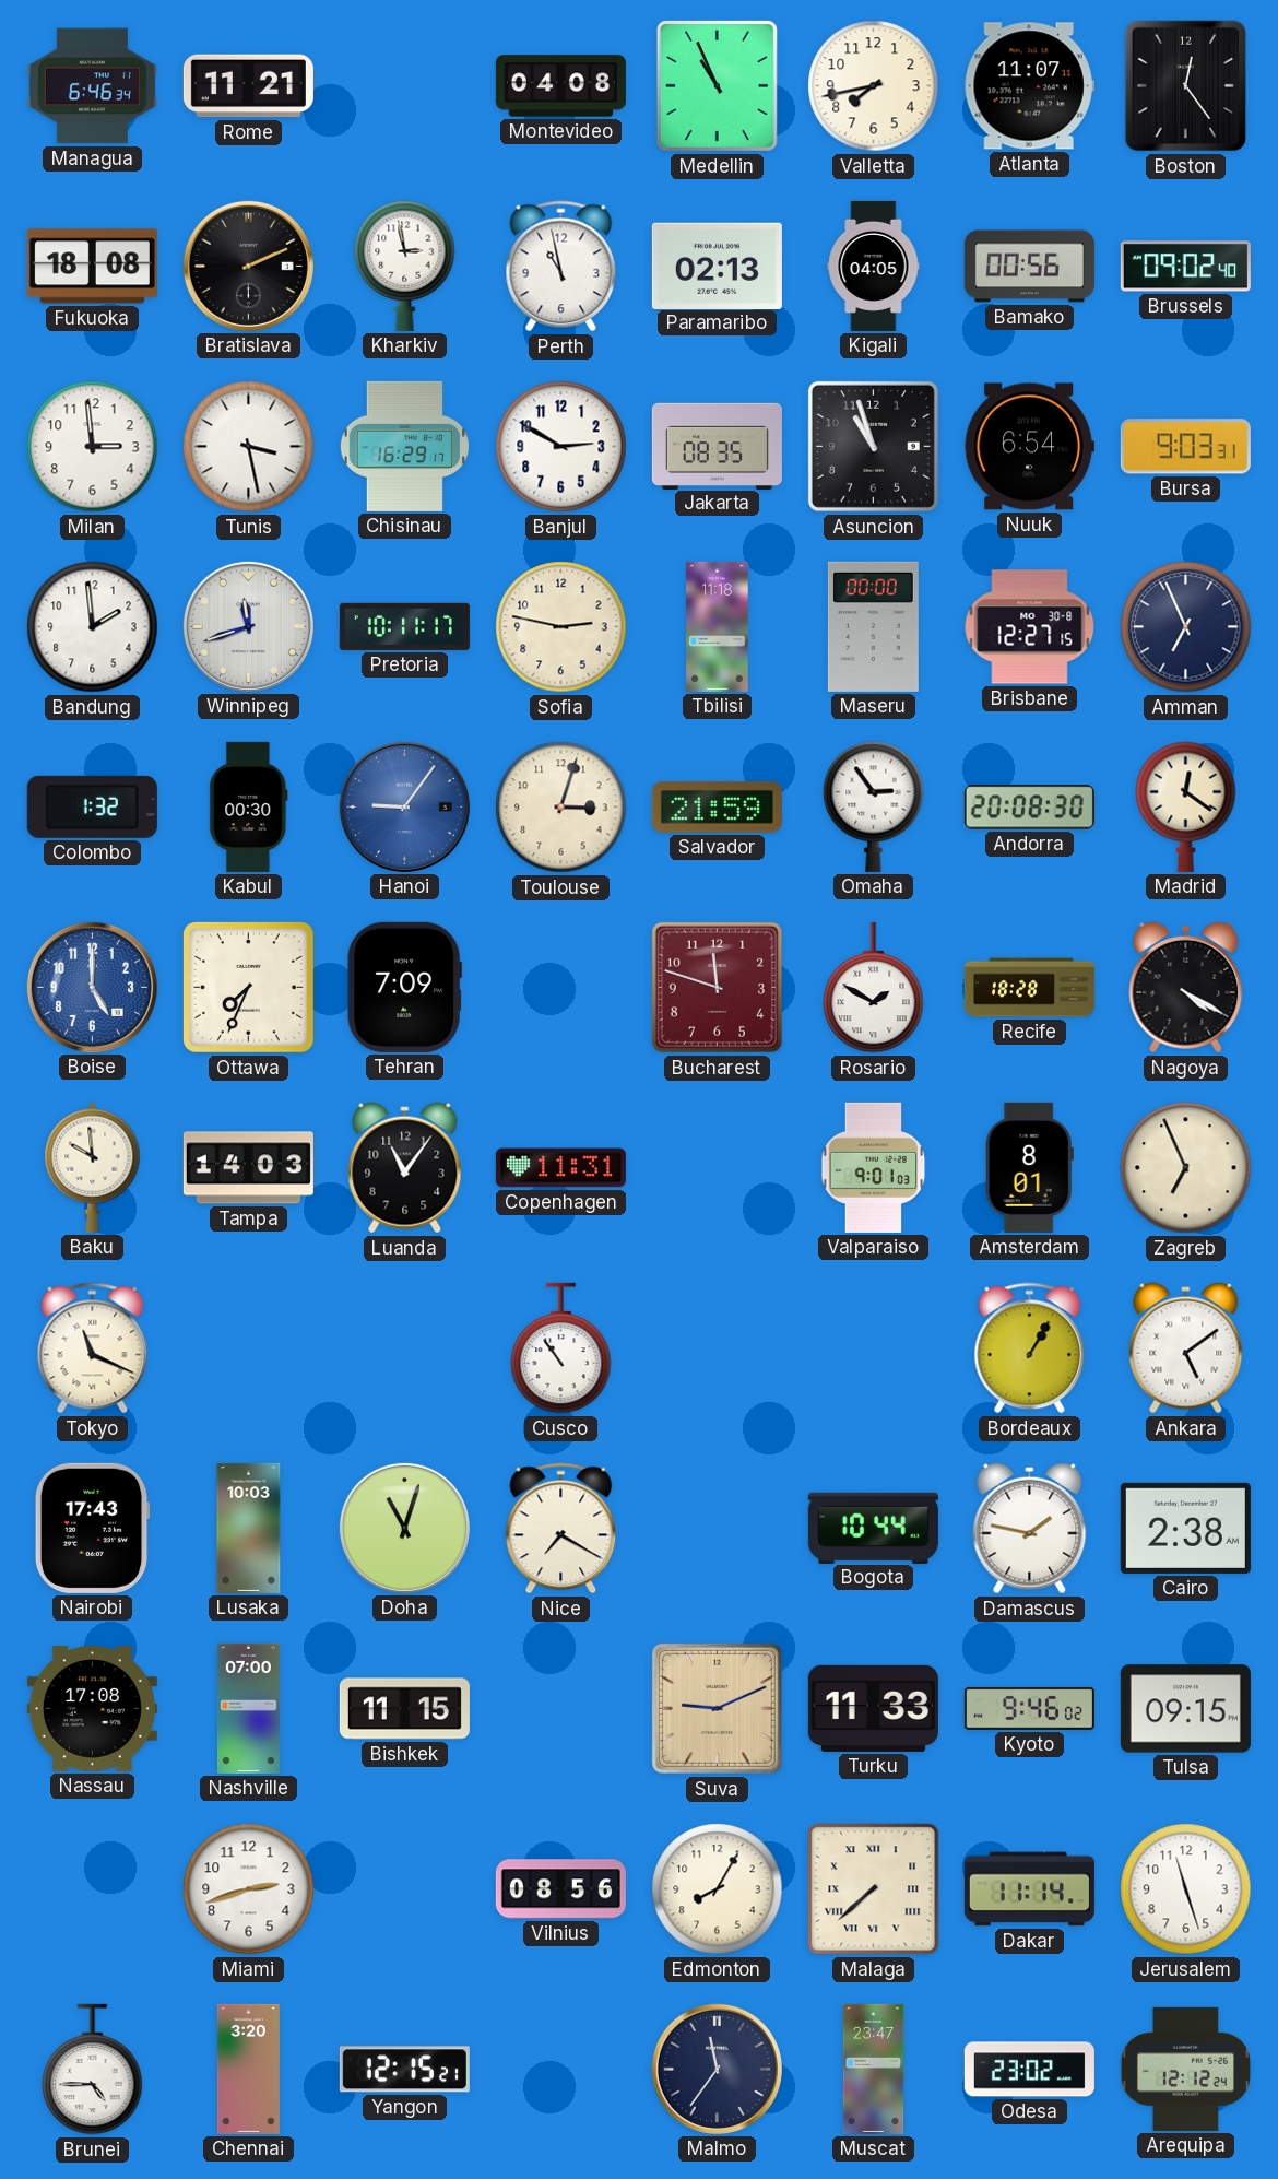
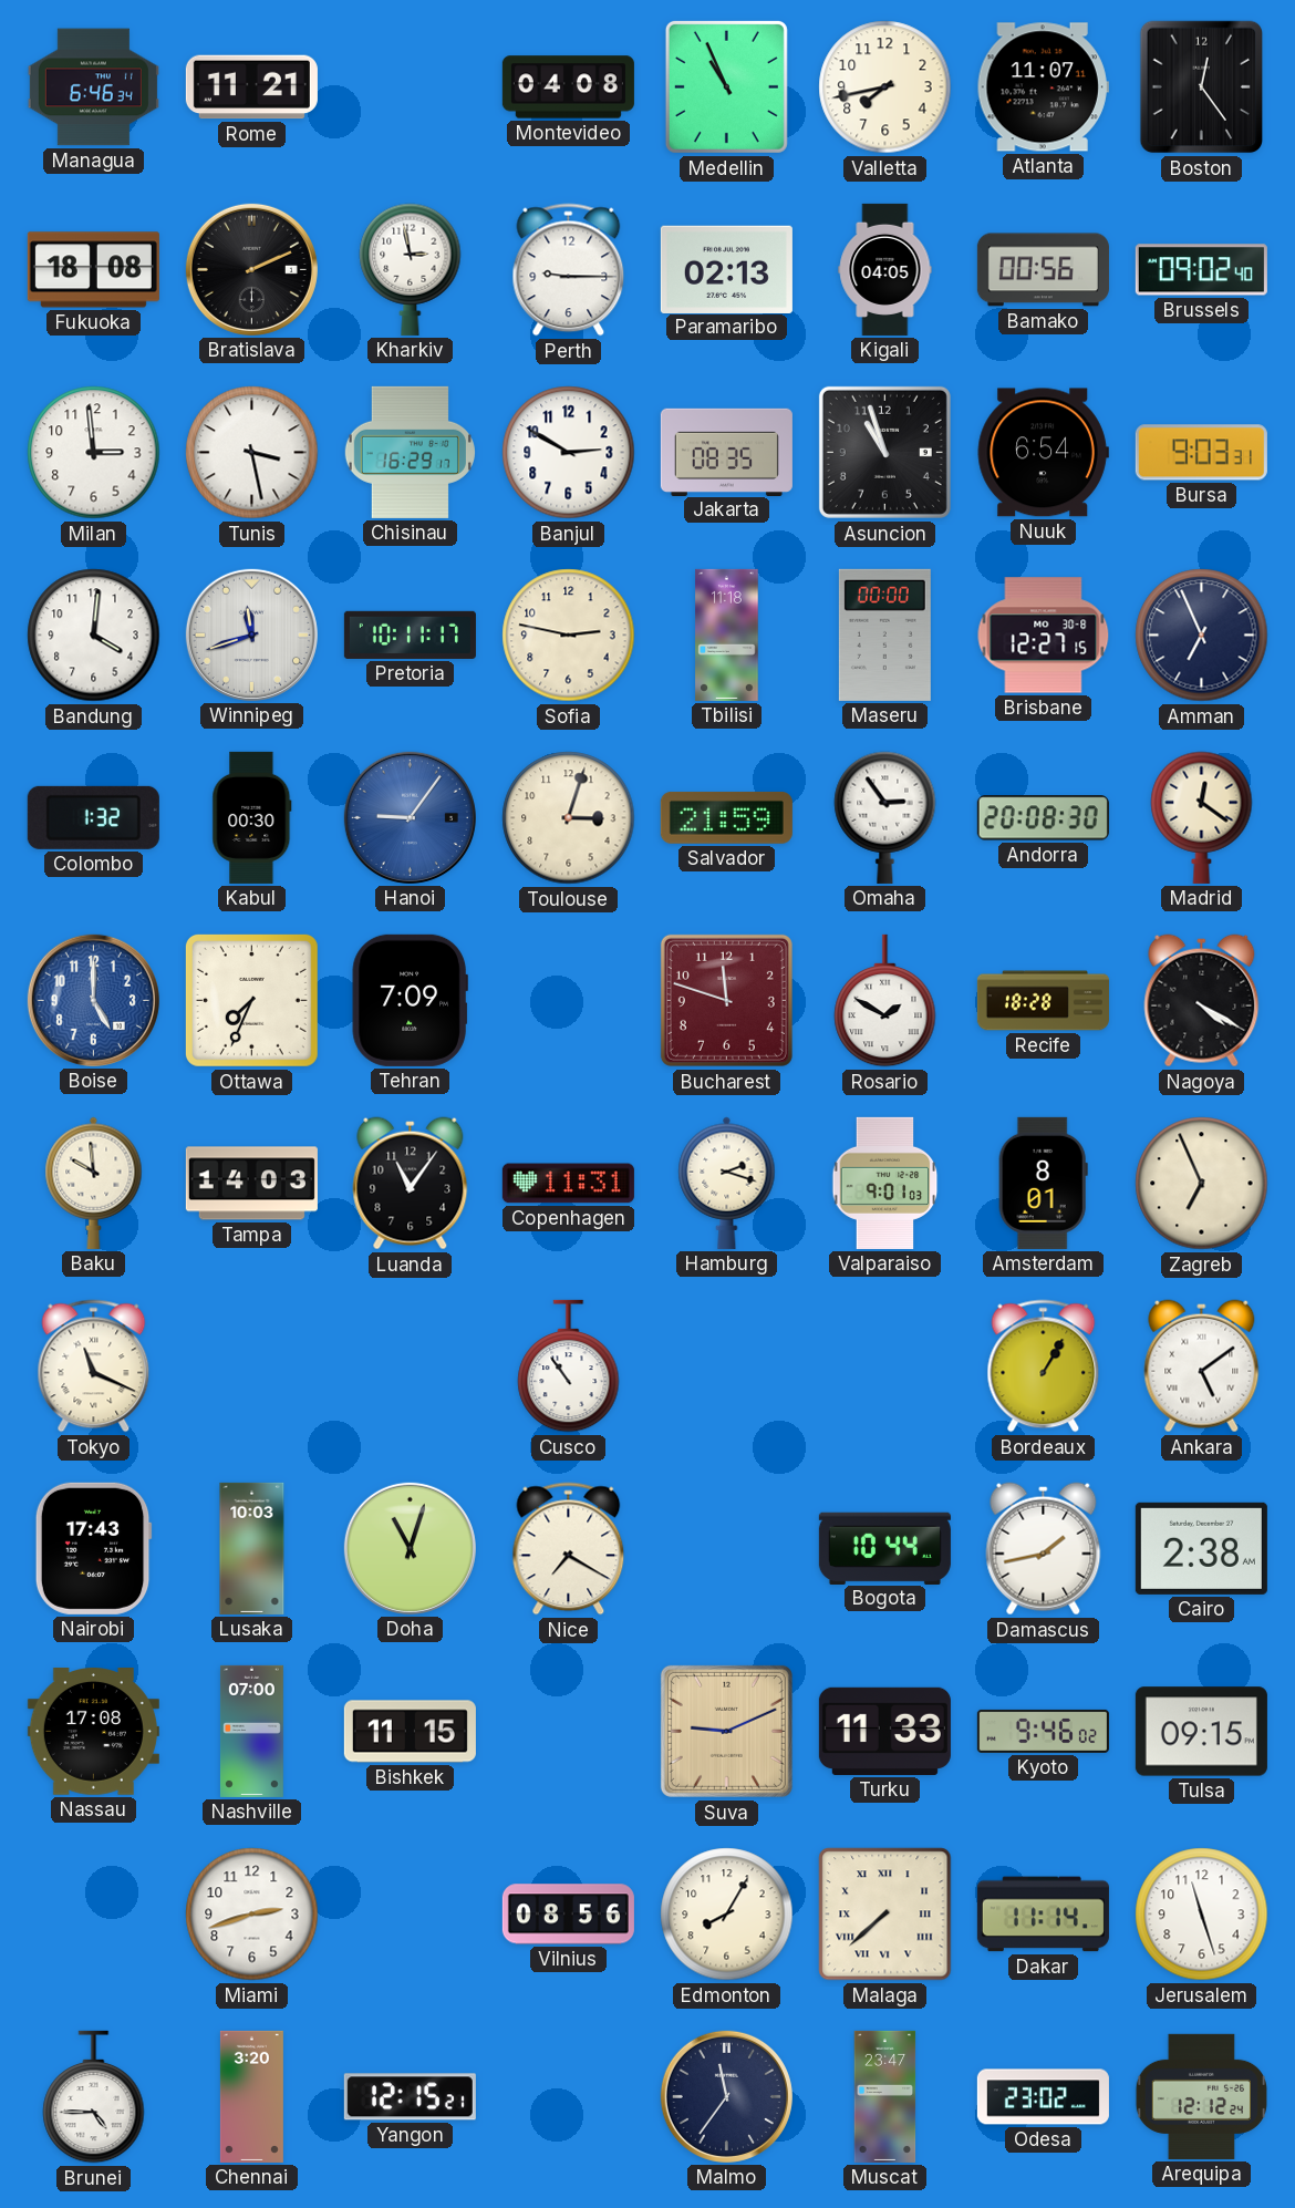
Perth: 10:58 -> 9:15 (569, 270)
Bandung: 1:59 -> 4:01 (94, 636)
Hamburg: none -> 2:18 (727, 1183)
Damascus: 1:47 -> 1:43 (1044, 1549)
